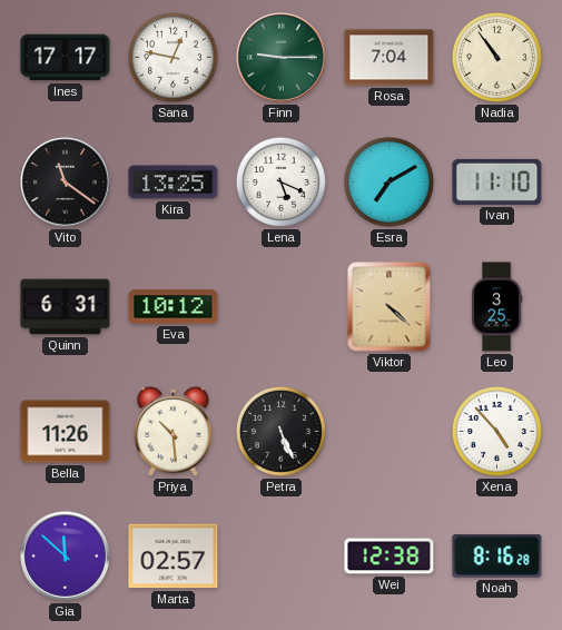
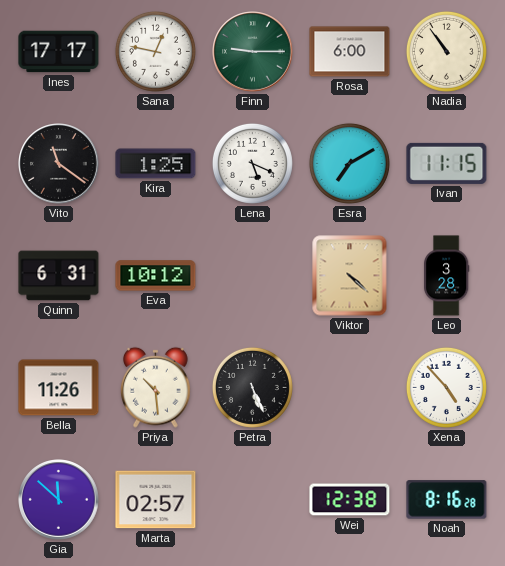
Rosa: 7:04 -> 6:00 (350, 52)
Kira: 13:25 -> 1:25 (156, 164)
Ivan: 11:10 -> 11:15 (447, 163)
Leo: 3:25 -> 3:28 (446, 276)
